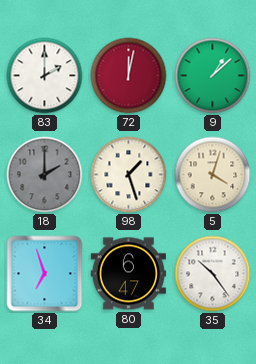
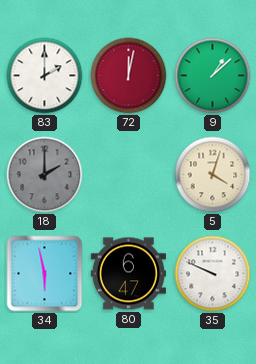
98: 1:27 -> none (129, 175)
34: 6:57 -> 5:58 (45, 274)
35: 10:24 -> 9:49 (213, 274)
